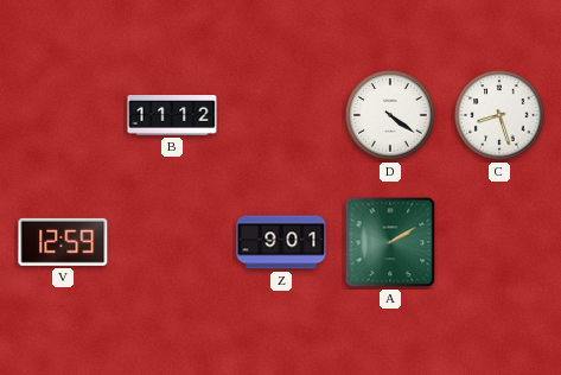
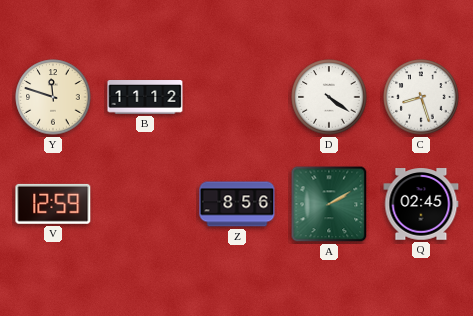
Y: none -> 11:48 (53, 97)
Z: 9:01 -> 8:56 (237, 204)
Q: none -> 02:45 (421, 204)
